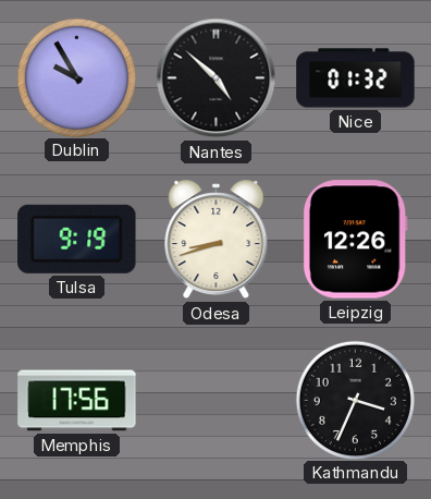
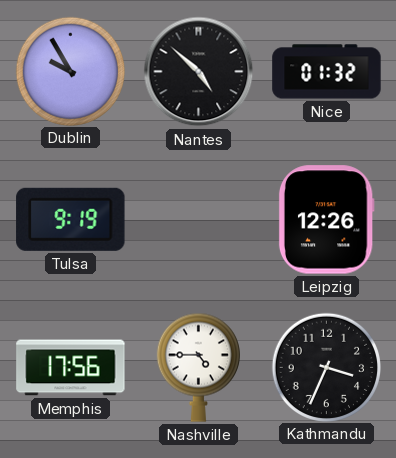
Odesa: 8:42 -> none (217, 240)
Nashville: none -> 4:45 (198, 367)
